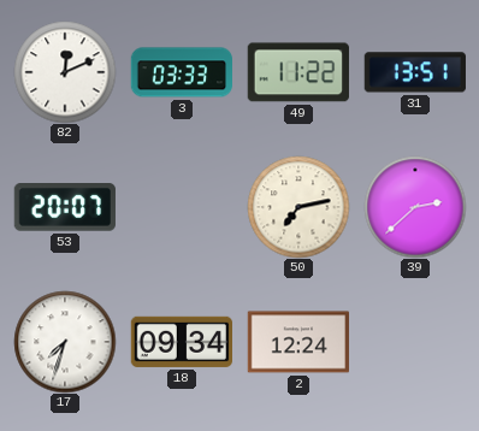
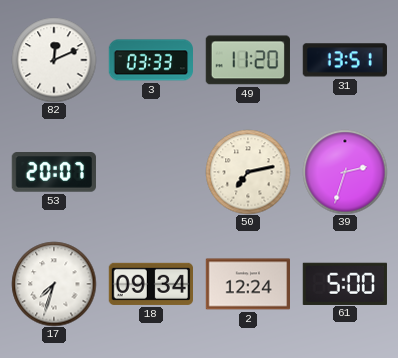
49: 11:22 -> 11:20 (248, 60)
39: 2:38 -> 2:33 (345, 172)
61: none -> 5:00 (345, 283)
